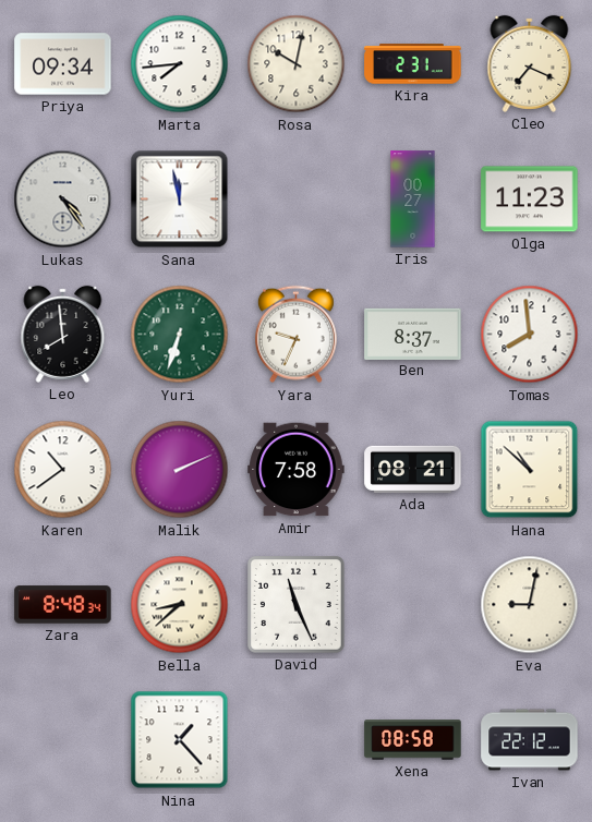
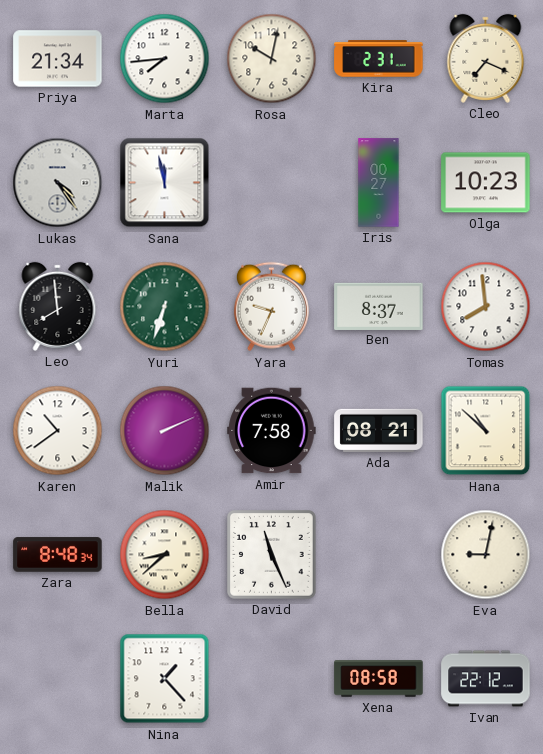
Priya: 09:34 -> 21:34 (58, 59)
Olga: 11:23 -> 10:23 (486, 183)
